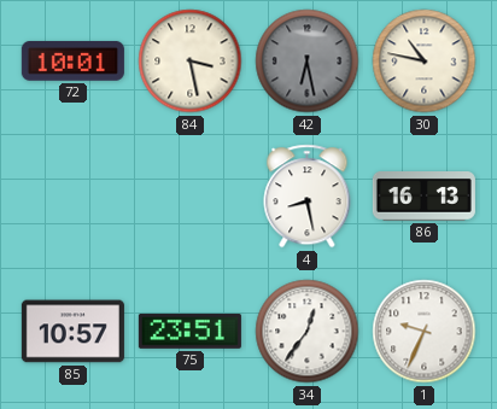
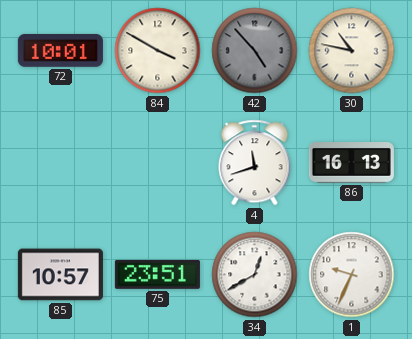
84: 3:28 -> 3:50 (158, 51)
42: 6:28 -> 4:53 (255, 51)
4: 8:28 -> 11:42 (255, 163)
34: 12:36 -> 12:40 (255, 275)
